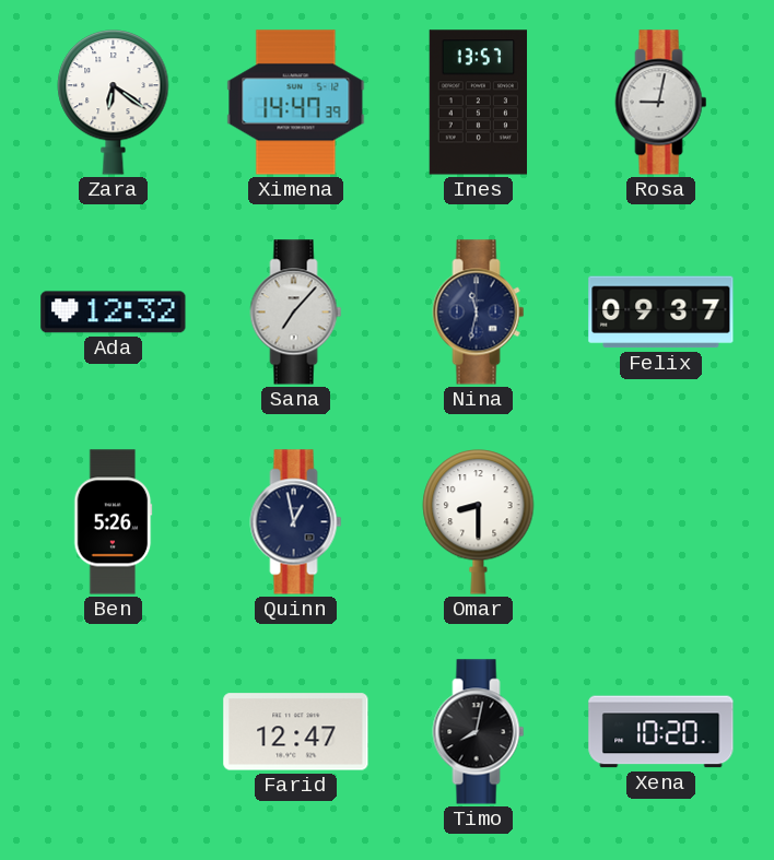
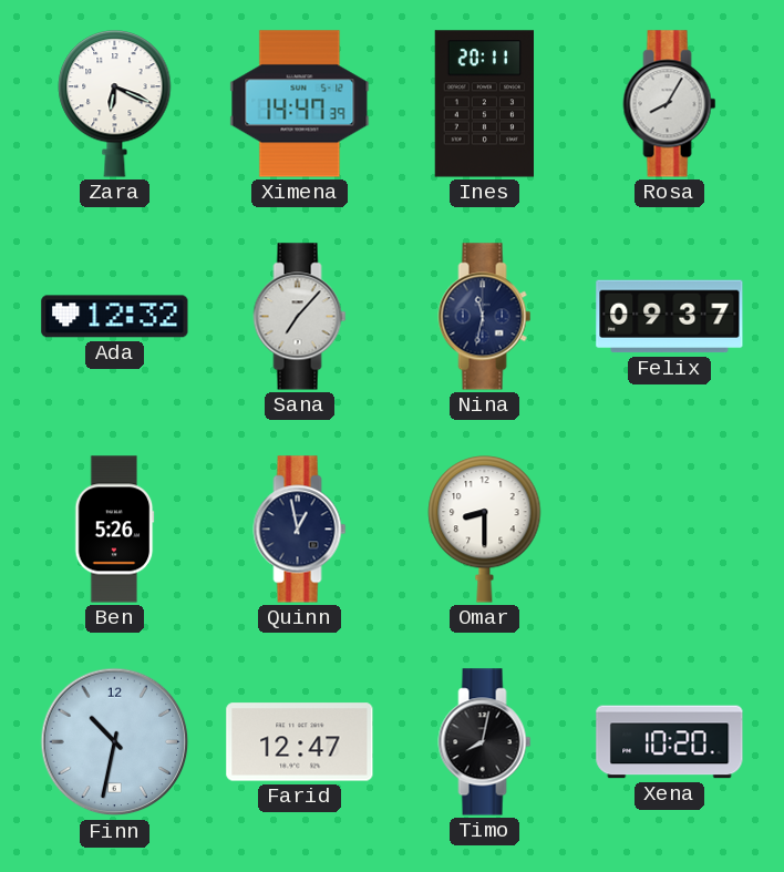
Zara: 6:21 -> 6:19 (115, 104)
Ines: 13:57 -> 20:11 (485, 104)
Rosa: 9:02 -> 8:05 (670, 104)
Finn: none -> 10:32 (115, 742)
